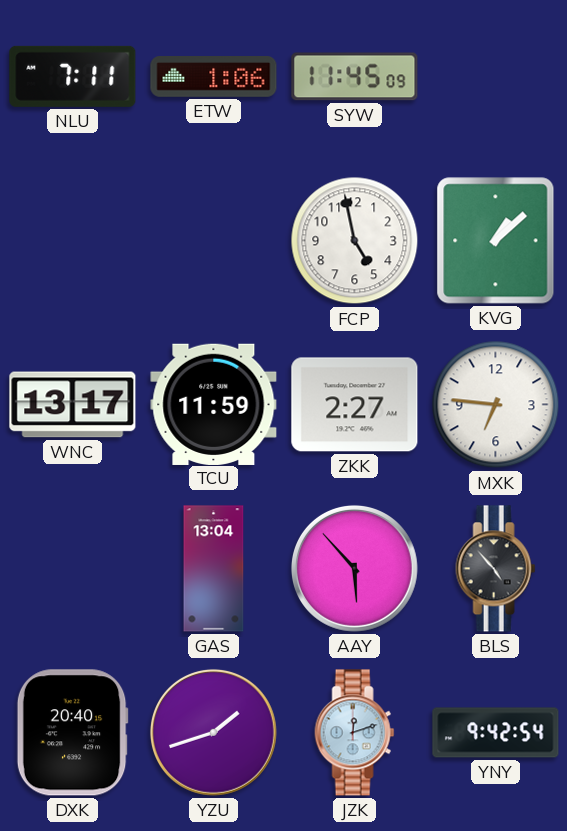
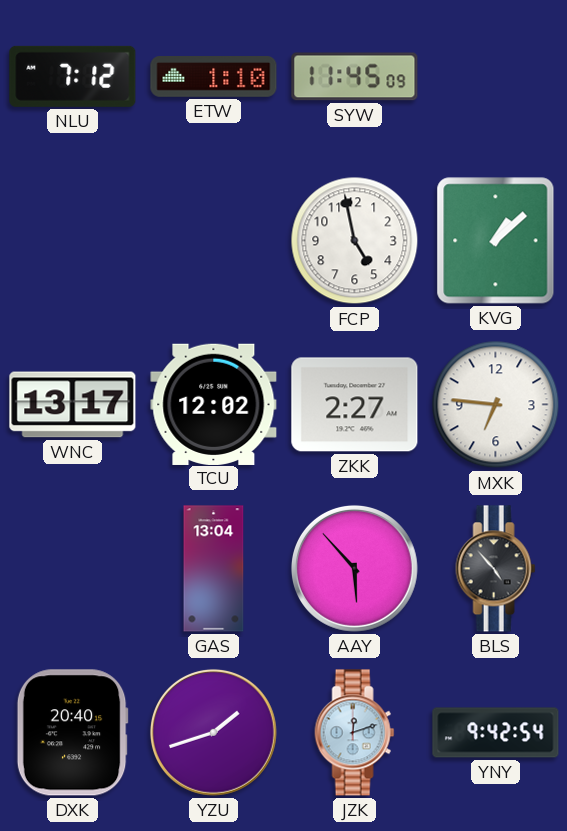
NLU: 7:11 -> 7:12 (73, 76)
ETW: 1:06 -> 1:10 (214, 77)
TCU: 11:59 -> 12:02 (214, 404)
